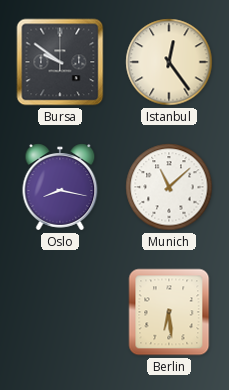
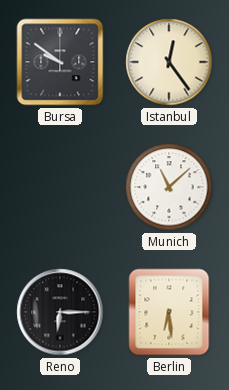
Oslo: 8:17 -> none (60, 187)
Reno: none -> 6:15 (60, 312)
